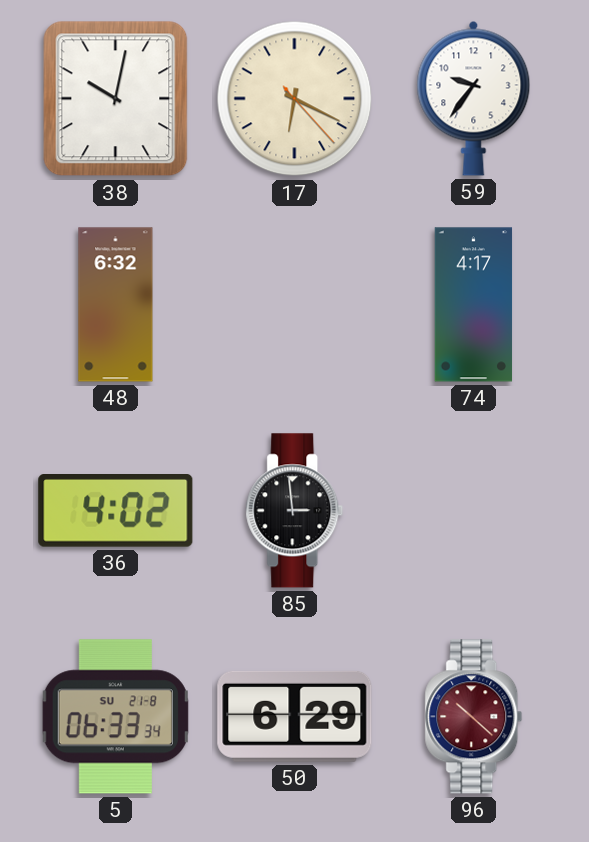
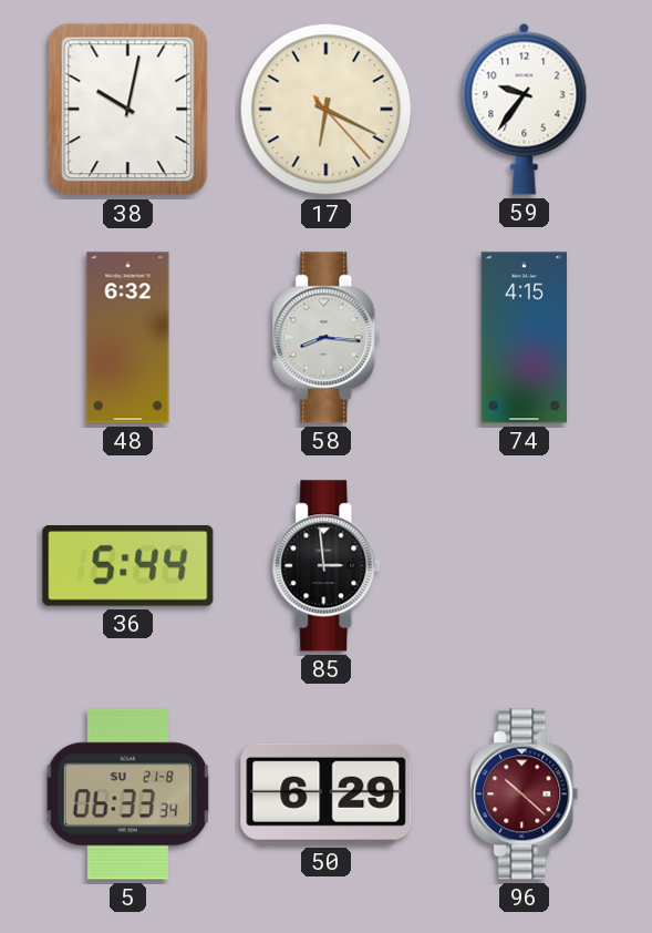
58: none -> 8:16 (327, 338)
74: 4:17 -> 4:15 (525, 338)
36: 4:02 -> 5:44 (128, 566)
